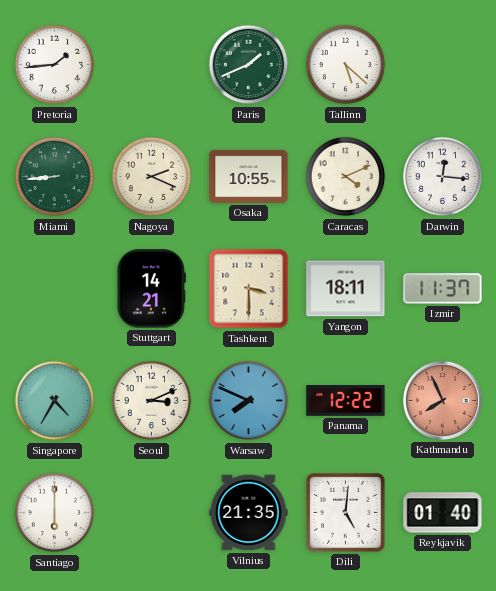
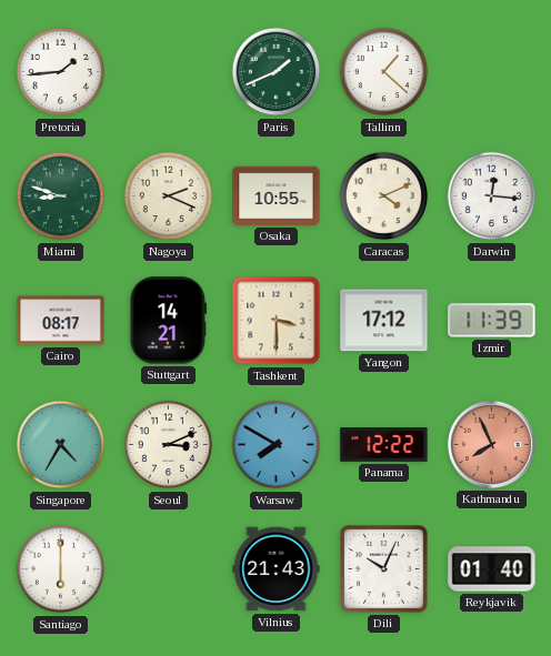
Tallinn: 5:22 -> 1:22 (384, 72)
Miami: 8:44 -> 8:48 (61, 196)
Cairo: none -> 08:17 (61, 321)
Yangon: 18:11 -> 17:12 (384, 321)
Izmir: 11:37 -> 11:39 (492, 321)
Warsaw: 7:49 -> 7:50 (277, 445)
Vilnius: 21:35 -> 21:43 (277, 569)
Dili: 5:01 -> 10:04 (384, 569)
